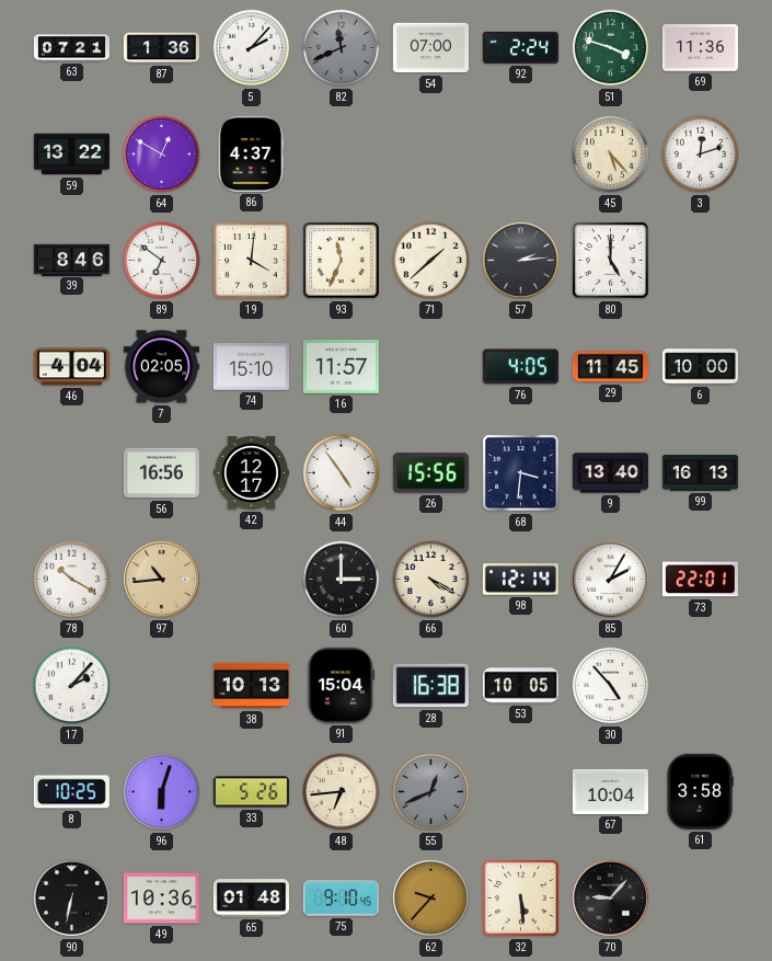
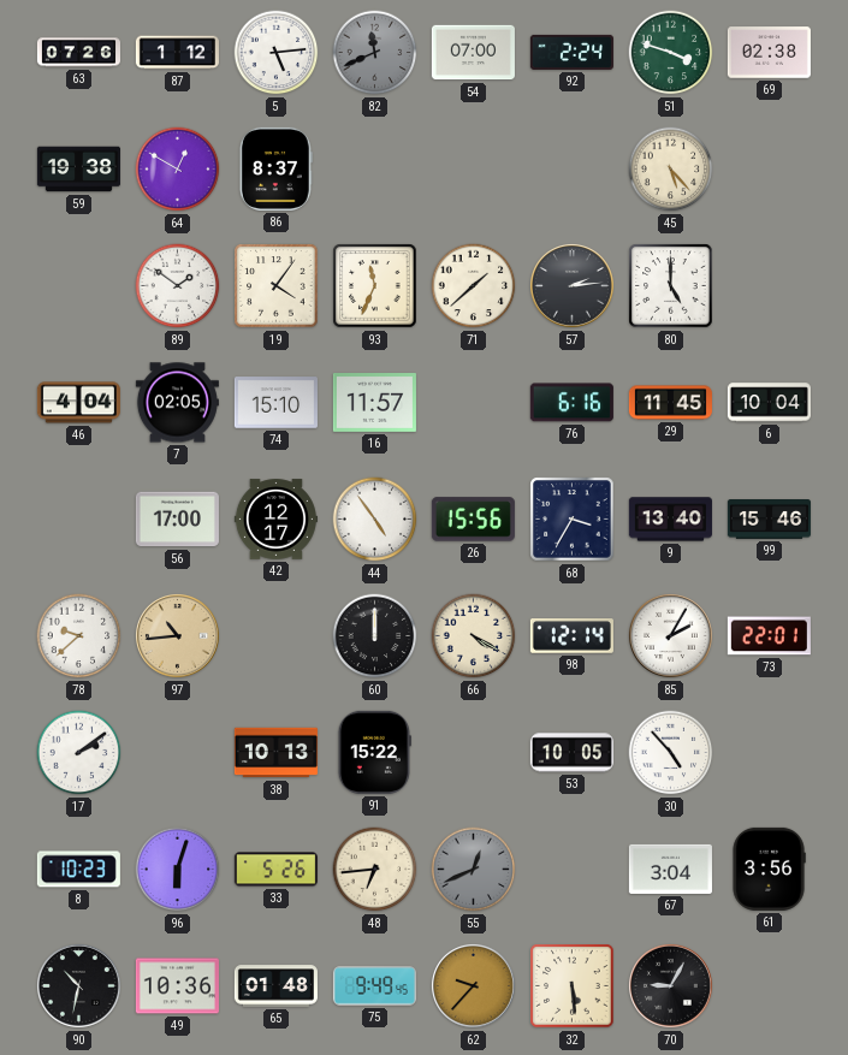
63: 07:21 -> 07:26 (78, 53)
87: 1:36 -> 1:12 (177, 53)
5: 2:07 -> 5:14 (277, 53)
69: 11:36 -> 02:38 (769, 53)
59: 13:22 -> 19:38 (78, 170)
86: 4:37 -> 8:37 (275, 168)
3: 12:12 -> none (701, 155)
39: 8:46 -> none (71, 260)
89: 6:51 -> 1:51 (178, 286)
19: 4:01 -> 4:06 (277, 286)
76: 4:05 -> 6:16 (571, 403)
6: 10:00 -> 10:04 (769, 403)
56: 16:56 -> 17:00 (177, 520)
68: 3:31 -> 3:35 (573, 520)
99: 16:13 -> 15:46 (769, 520)
78: 10:20 -> 9:38 (79, 636)
60: 3:00 -> 12:00 (375, 636)
17: 2:07 -> 2:09 (79, 753)
91: 15:04 -> 15:22 (374, 752)
28: 16:38 -> none (430, 686)
8: 10:25 -> 10:23 (78, 870)
67: 10:04 -> 3:04 (670, 869)
61: 3:58 -> 3:56 (769, 869)
90: 6:32 -> 10:32 (78, 985)
75: 9:10 -> 9:49 (374, 986)
70: 9:07 -> 9:05 (670, 985)
